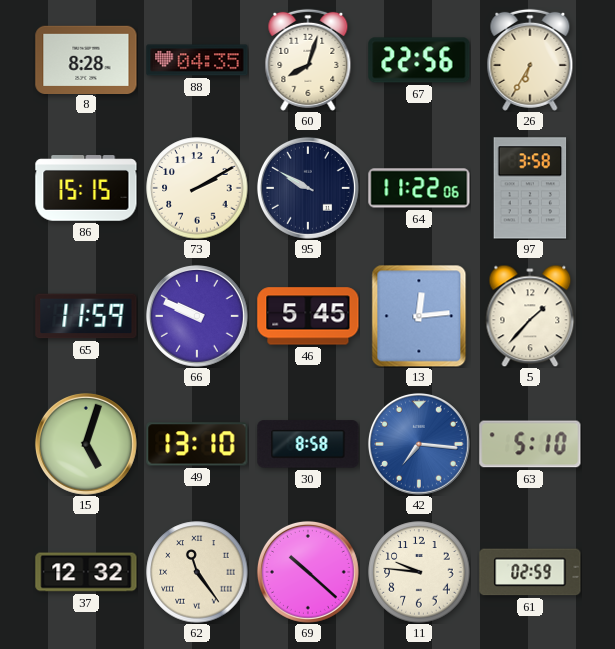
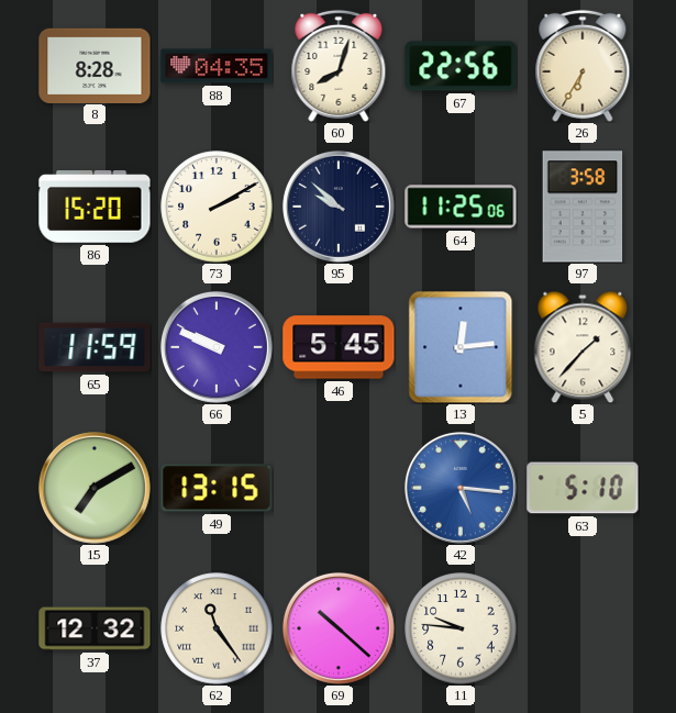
86: 15:15 -> 15:20 (95, 207)
95: 9:50 -> 9:52 (339, 207)
64: 11:22 -> 11:25 (461, 207)
15: 5:03 -> 7:10 (95, 488)
49: 13:10 -> 13:15 (217, 488)
30: 8:58 -> none (308, 444)
42: 7:16 -> 5:16 (461, 488)
61: 02:59 -> none (530, 572)
